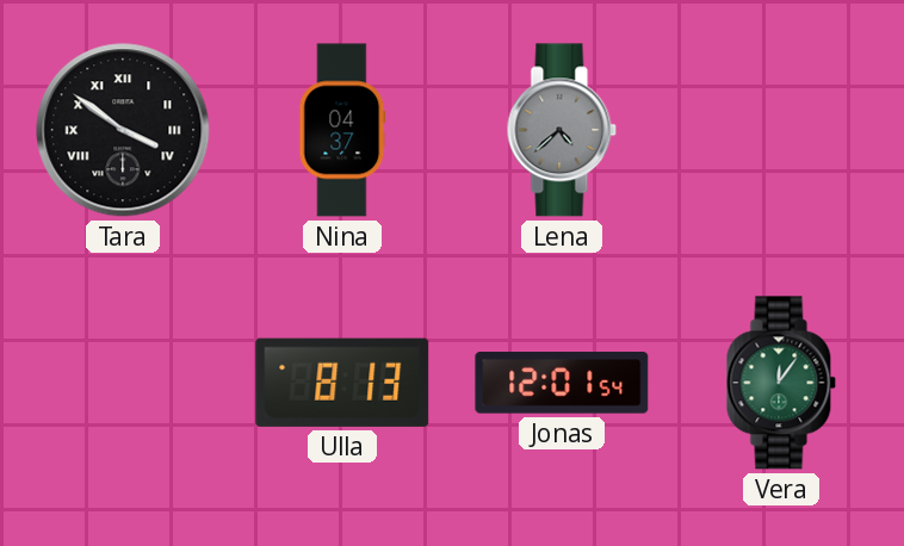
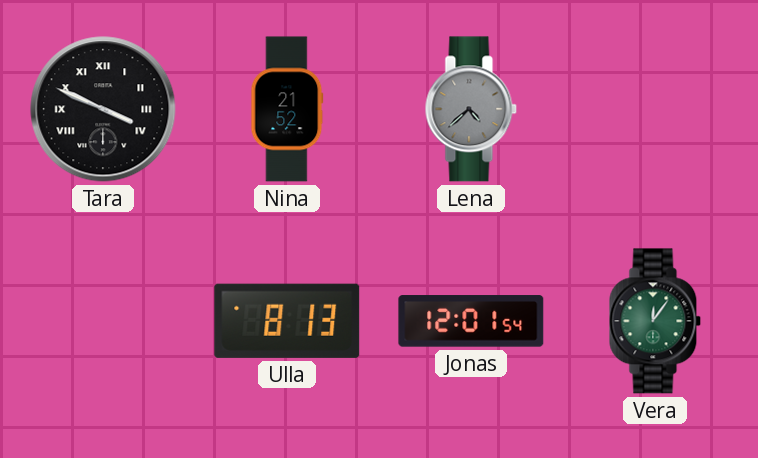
Tara: 3:51 -> 3:49 (103, 109)
Nina: 04:37 -> 21:52 (287, 109)
